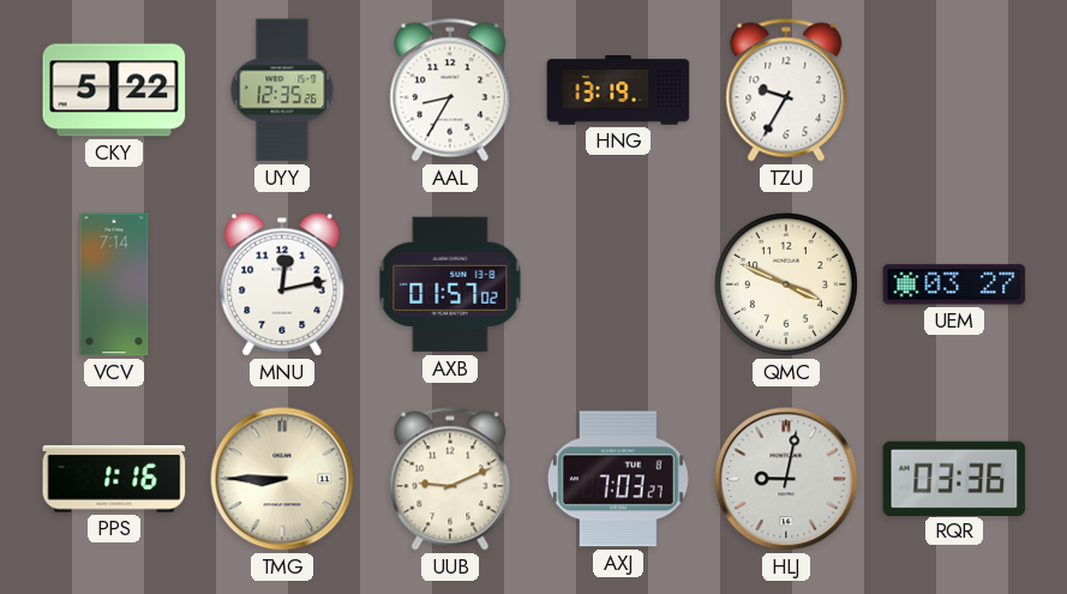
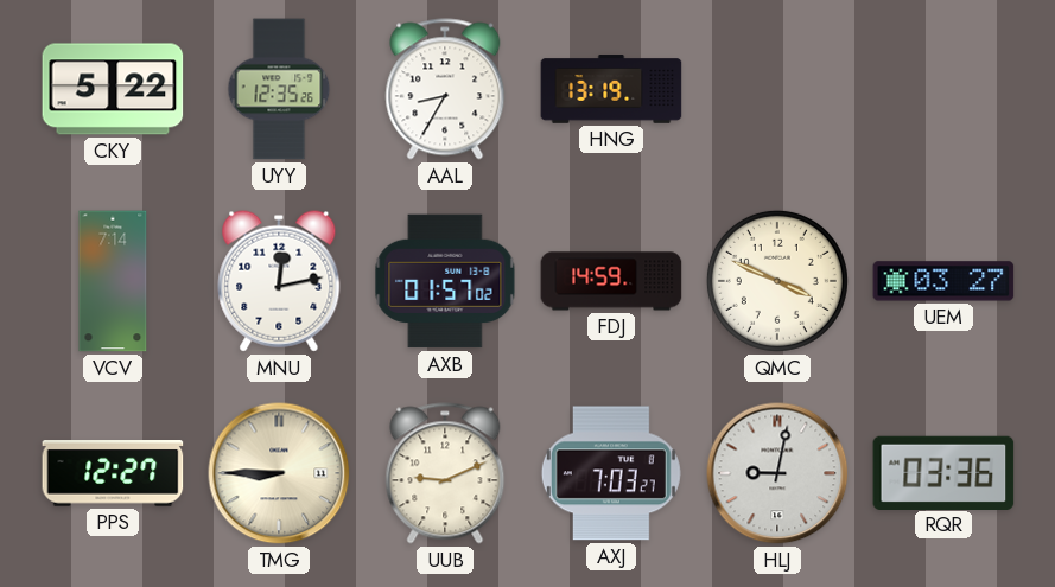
TZU: 9:35 -> none (786, 90)
FDJ: none -> 14:59 (611, 281)
PPS: 1:16 -> 12:27 (113, 473)
